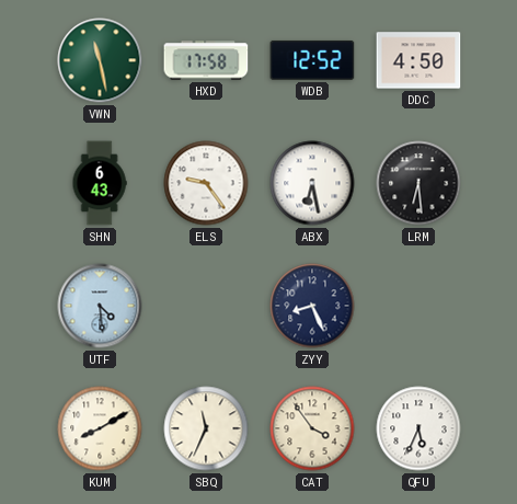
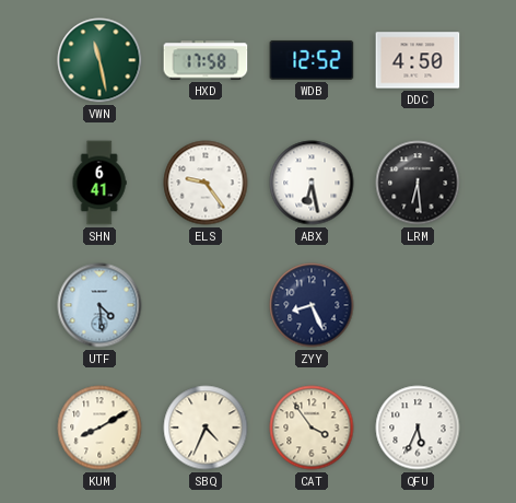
SHN: 6:43 -> 6:41 (99, 183)
SBQ: 11:34 -> 4:34 (206, 428)
